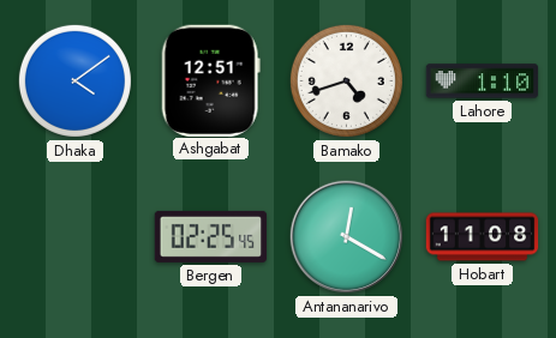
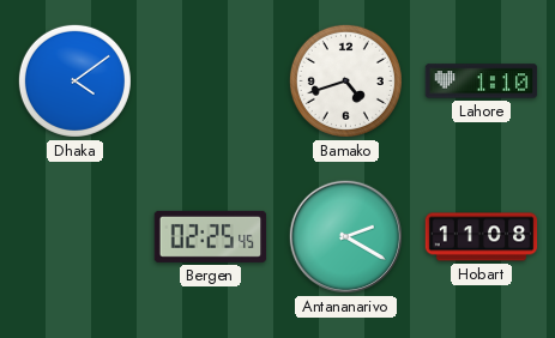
Ashgabat: 12:51 -> none (210, 80)
Antananarivo: 12:20 -> 2:20 (345, 236)
